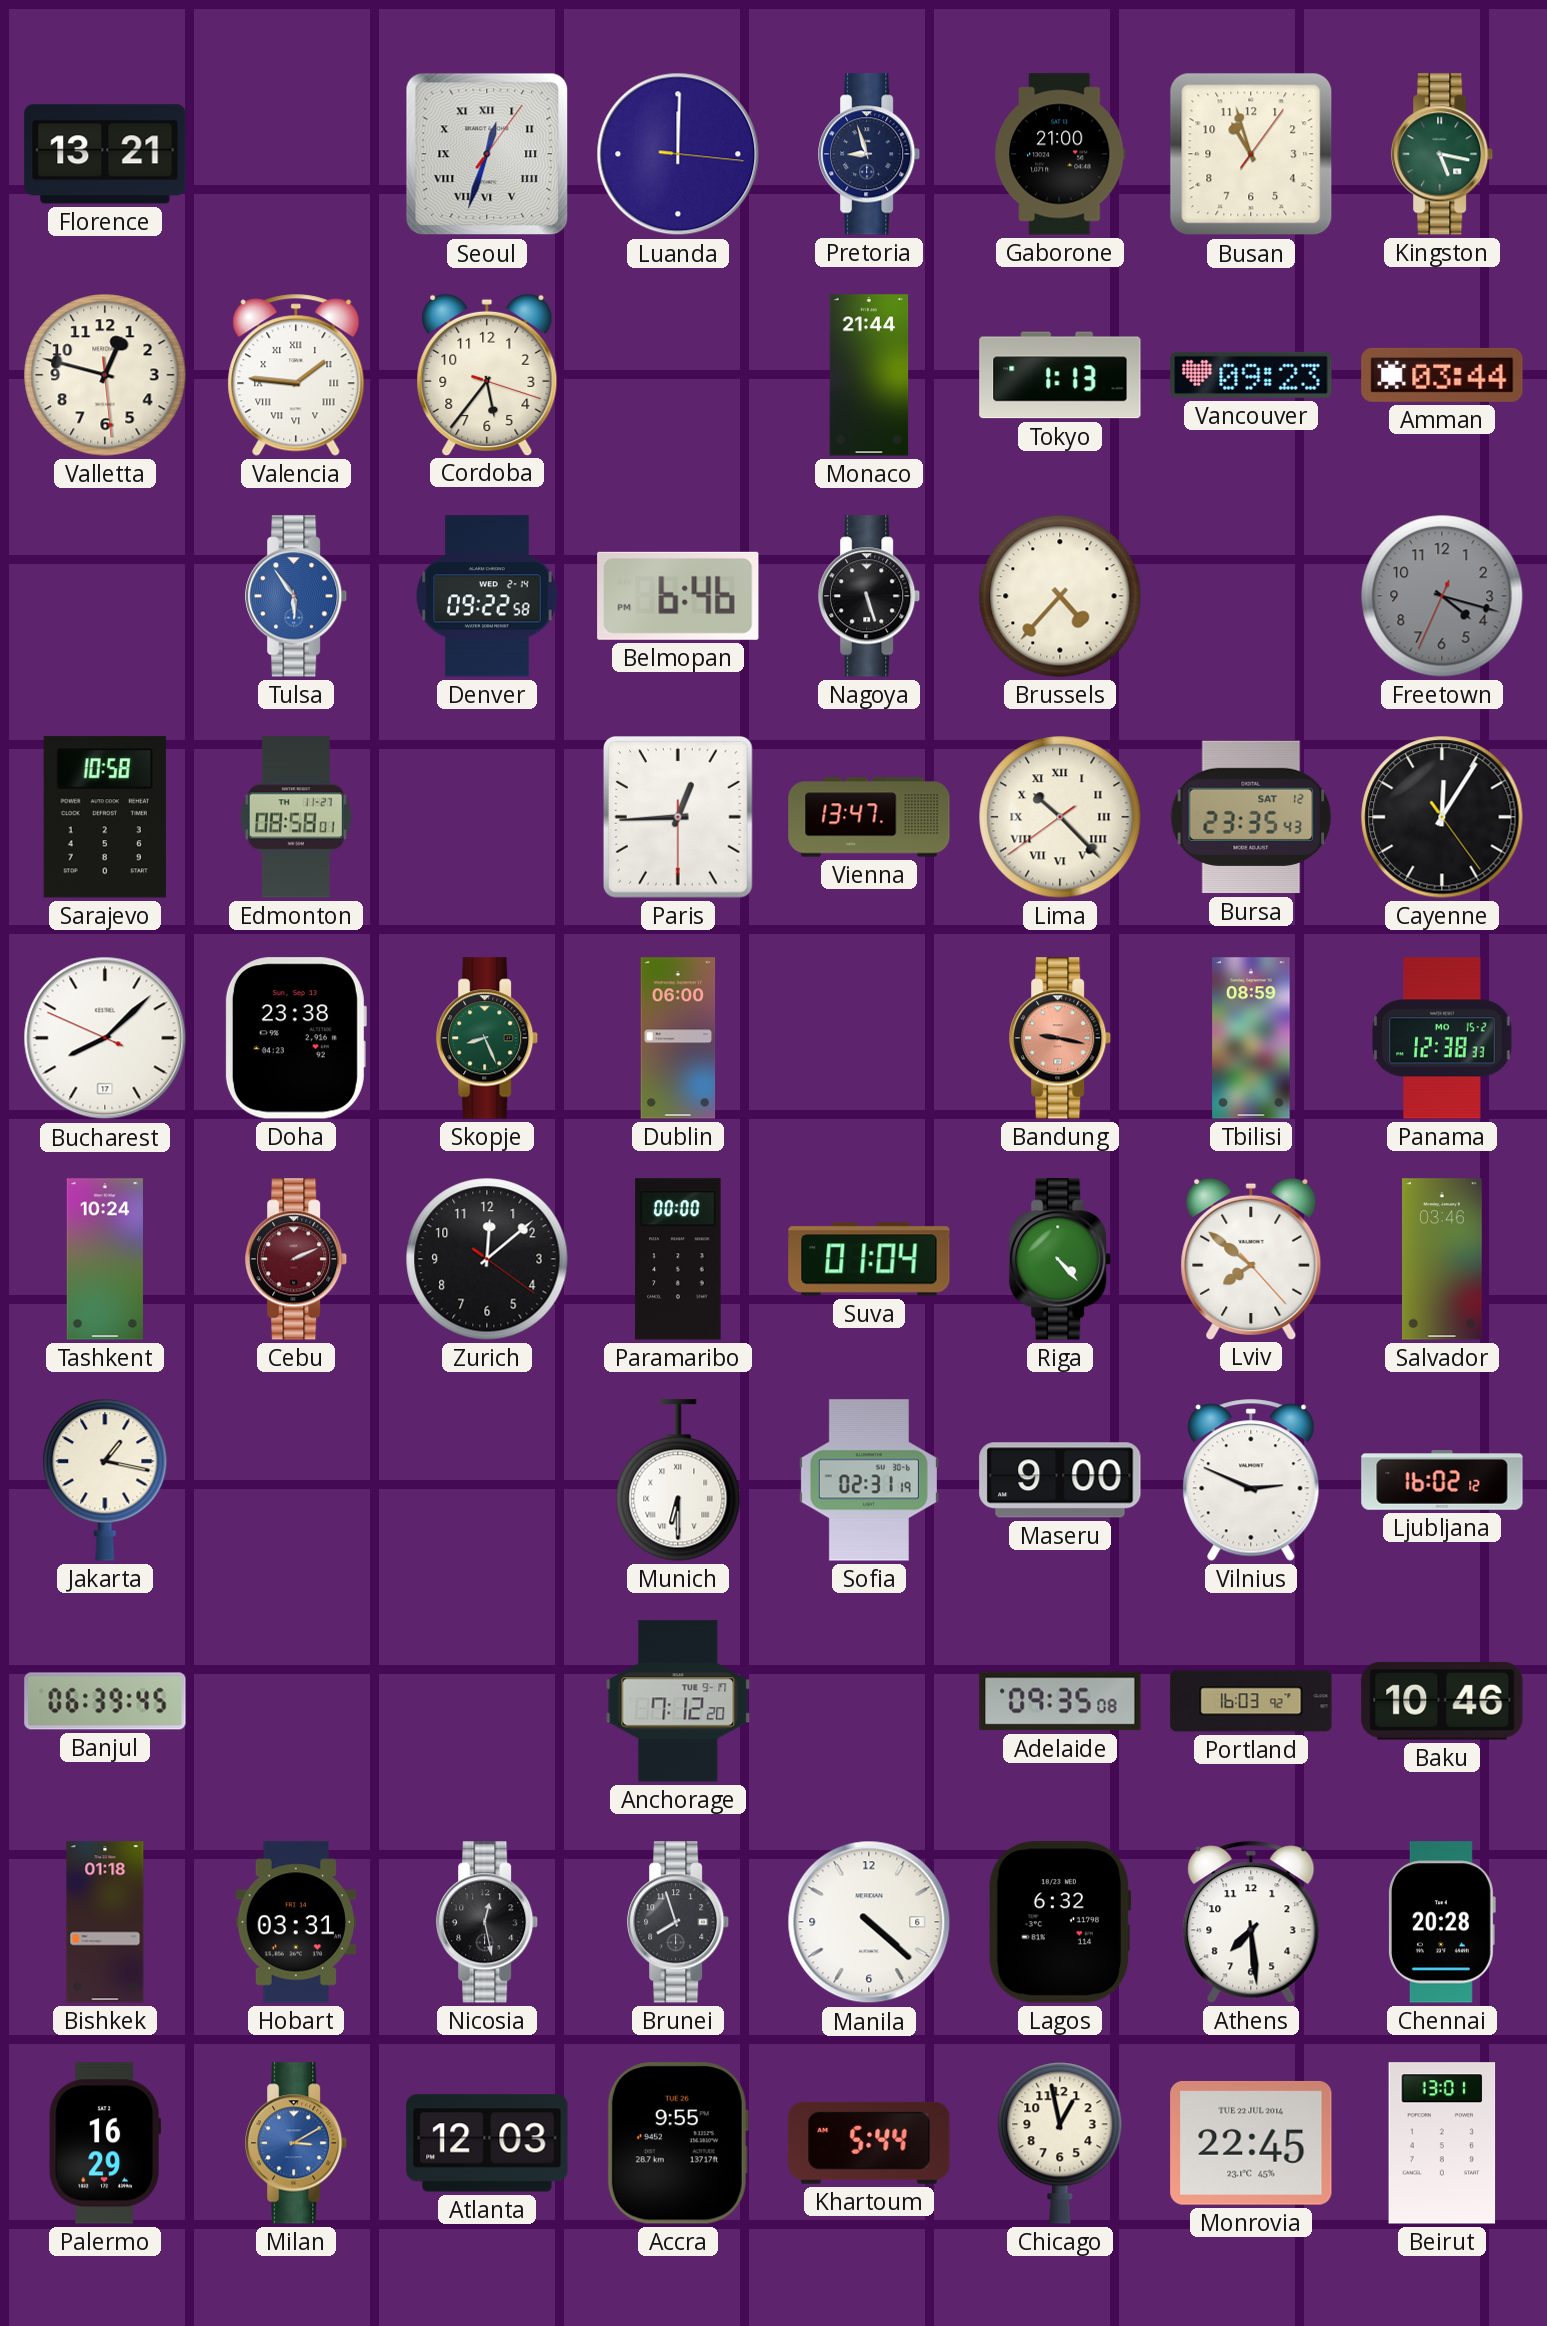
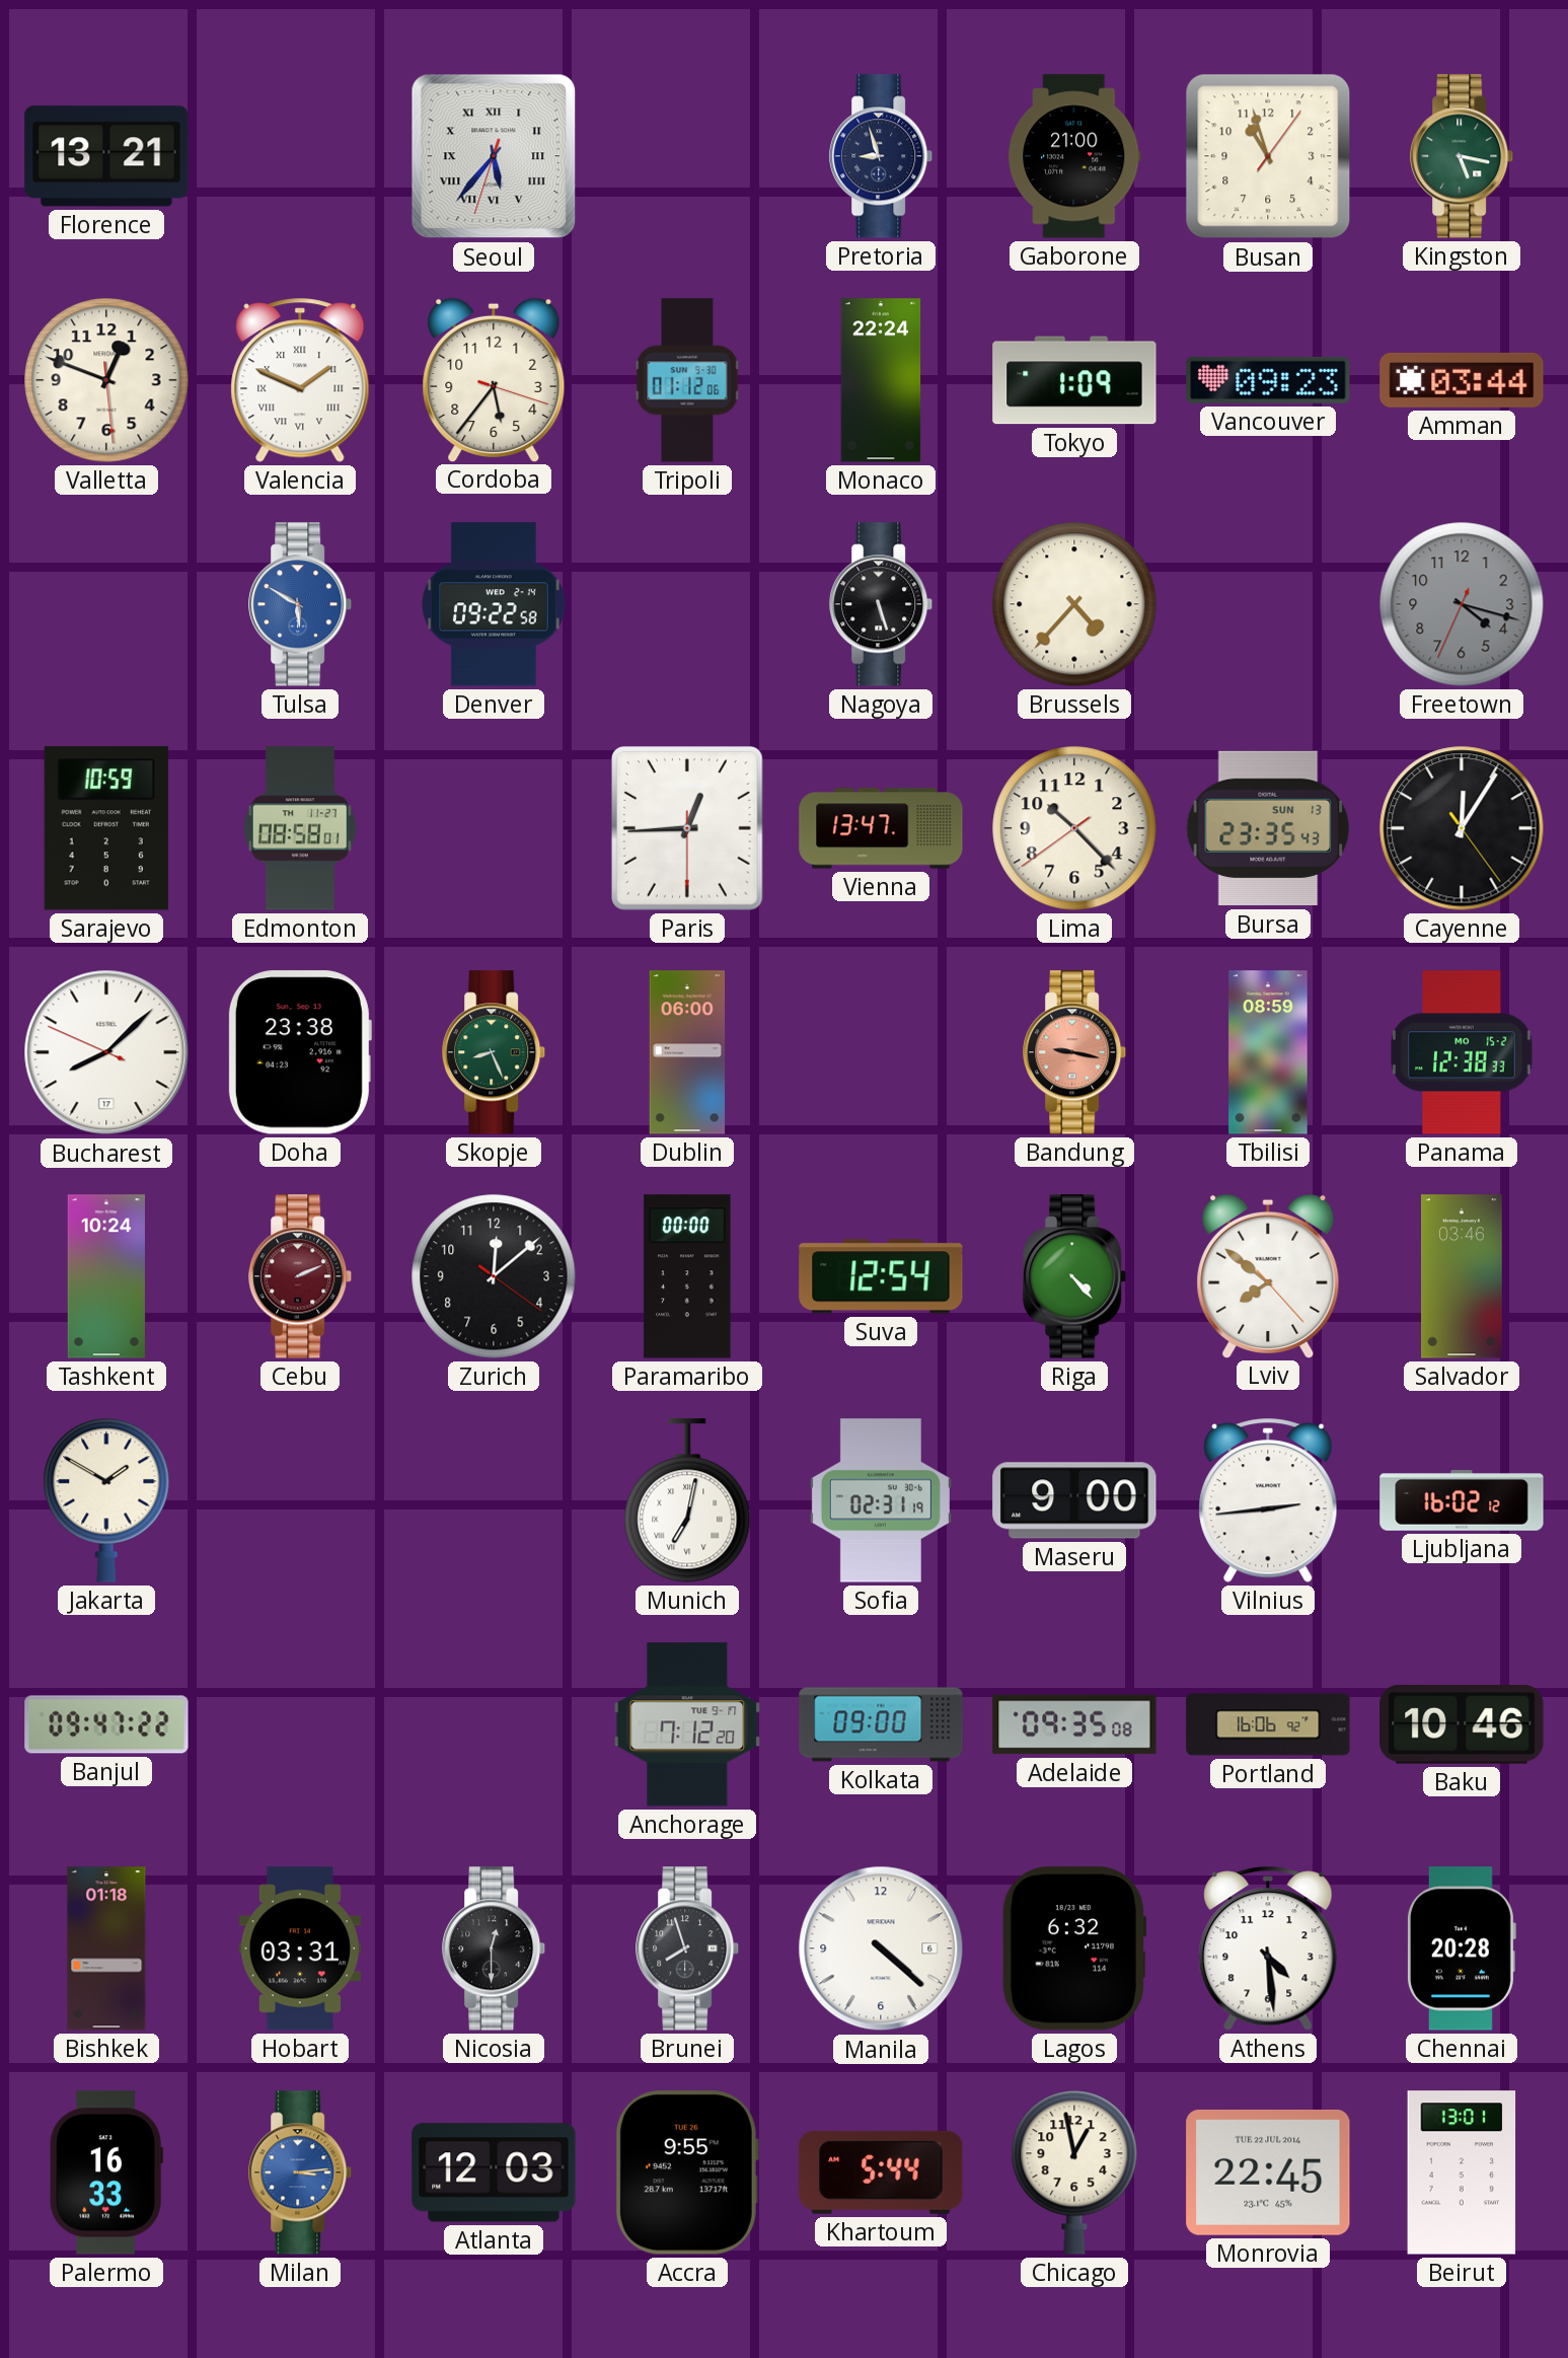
Seoul: 12:33 -> 5:36 (494, 156)
Luanda: 12:00 -> none (678, 154)
Valletta: 12:47 -> 12:48 (106, 380)
Valencia: 1:46 -> 1:49 (300, 380)
Tripoli: none -> 01:12 (687, 380)
Monaco: 21:44 -> 22:24 (881, 380)
Tokyo: 1:13 -> 1:09 (1074, 380)
Tulsa: 5:54 -> 5:50 (301, 604)
Belmopan: 6:46 -> none (678, 596)
Sarajevo: 10:58 -> 10:59 (106, 828)
Lima numerals: Roman -> Arabic (1074, 828)
Bursa date: SAT 12 -> SUN 13 (1268, 828)
Suva: 01:04 -> 12:54 (881, 1276)
Jakarta: 1:17 -> 1:50 (106, 1500)
Munich: 6:30 -> 7:02 (687, 1500)
Vilnius: 2:49 -> 2:44 (1268, 1500)
Banjul: 06:39 -> 09:47 (106, 1724)
Kolkata: none -> 09:00 (881, 1724)
Portland: 16:03 -> 16:06 (1268, 1724)
Nicosia: 12:28 -> 12:30 (495, 1948)
Athens: 7:29 -> 4:29 (1268, 1948)
Palermo: 16:29 -> 16:33 (106, 2172)
Milan: 3:10 -> 3:14 (301, 2172)
